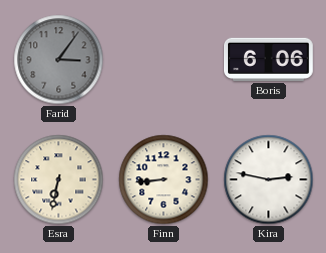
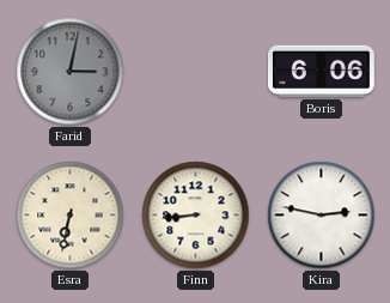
Farid: 3:06 -> 3:02 (71, 72)
